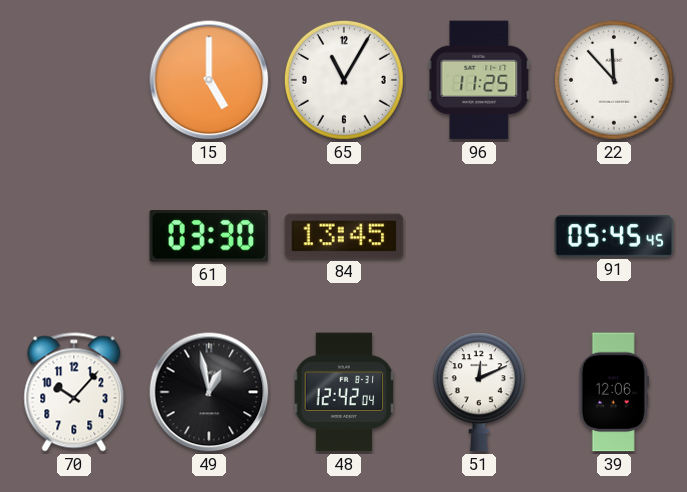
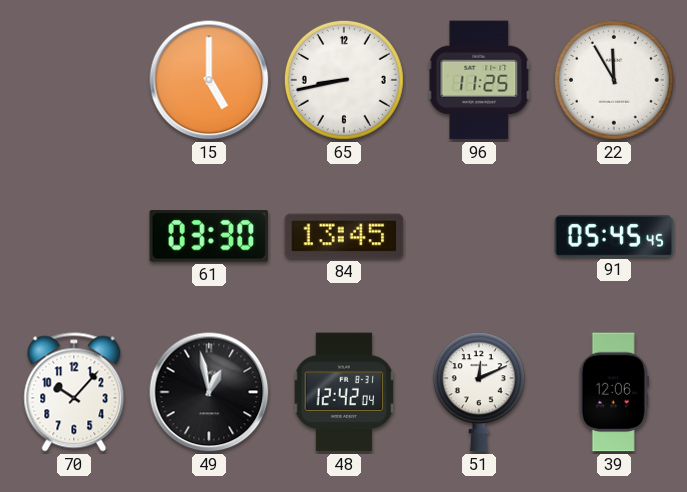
65: 11:05 -> 8:43 (344, 80)
22: 11:53 -> 11:55 (614, 80)
